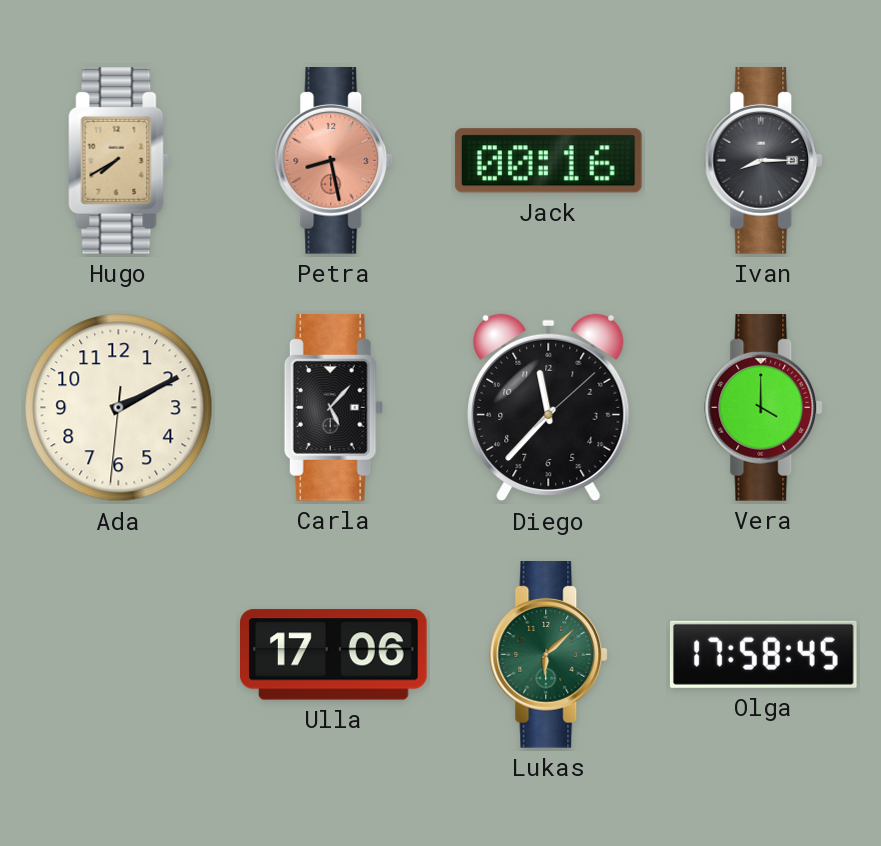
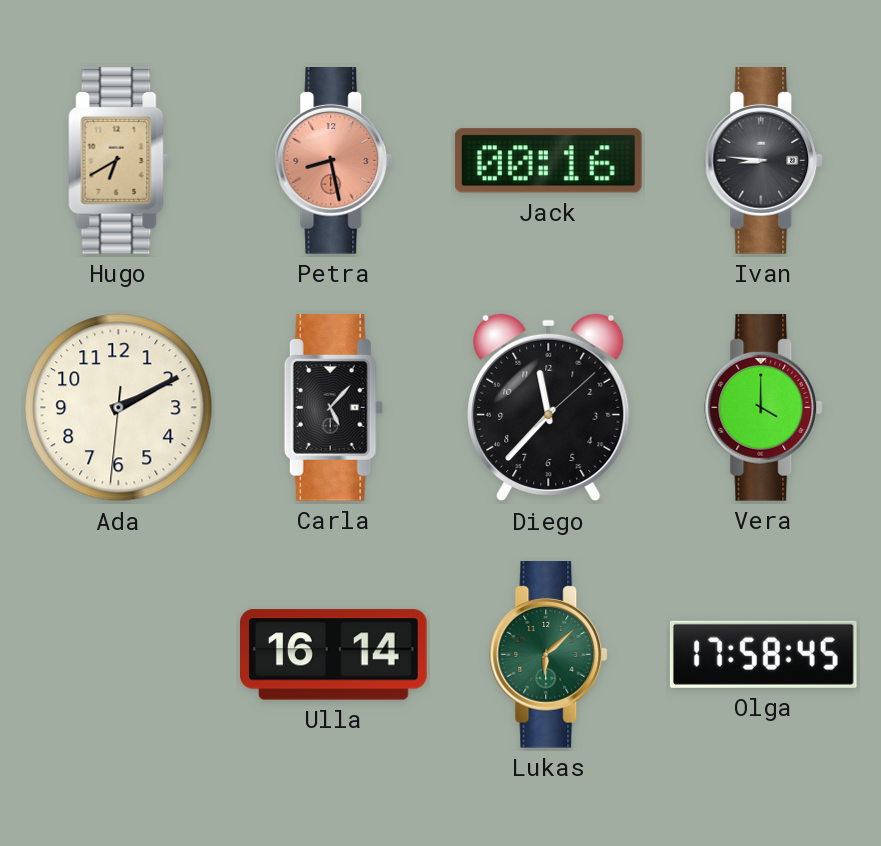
Hugo: 7:40 -> 6:40 (119, 161)
Ivan: 8:15 -> 8:46 (764, 161)
Ulla: 17:06 -> 16:14 (334, 655)
